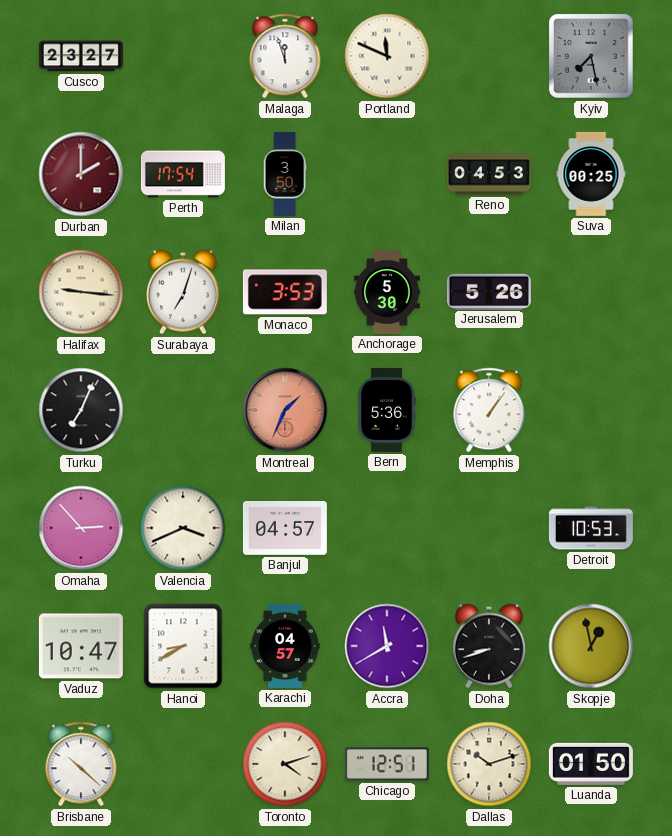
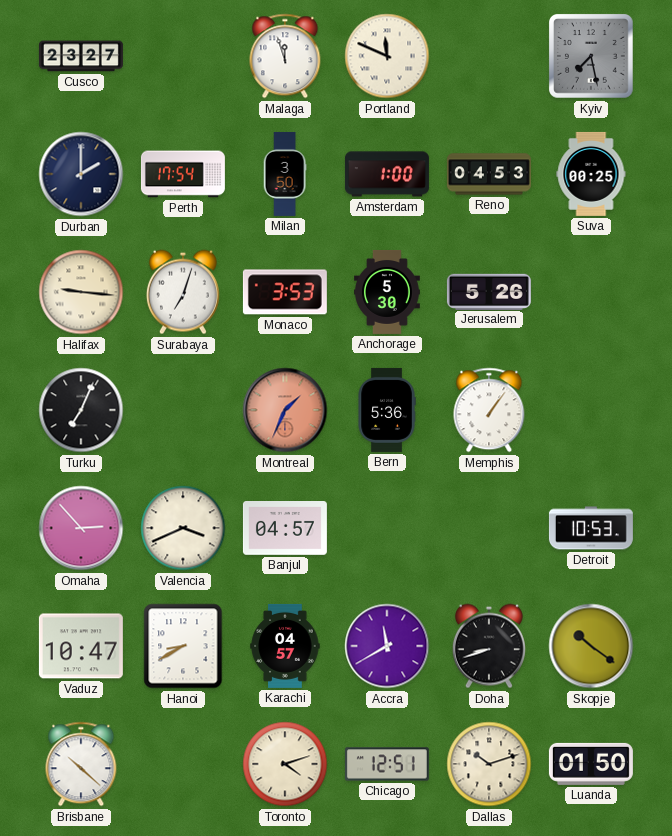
Durban dial: burgundy -> navy (81, 174)
Amsterdam: none -> 1:00 (387, 174)
Skopje: 12:58 -> 10:21 (591, 646)
